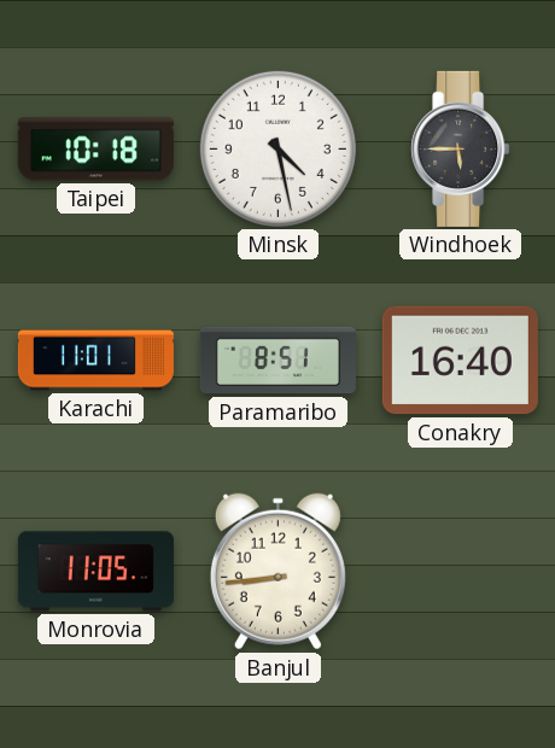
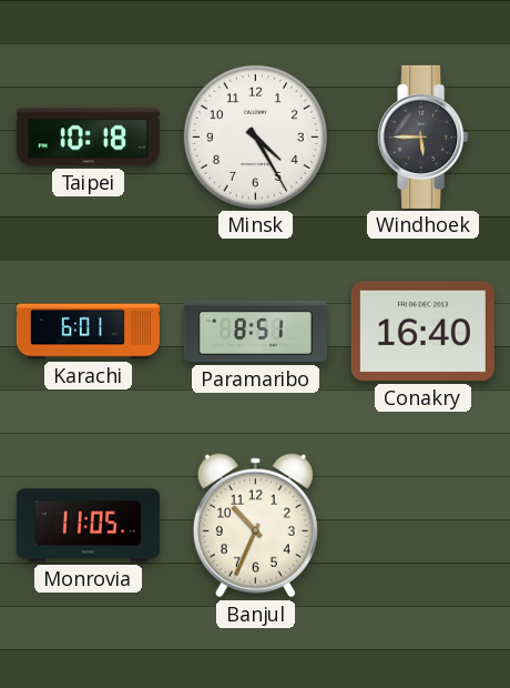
Minsk: 4:28 -> 4:25 (255, 136)
Karachi: 11:01 -> 6:01 (88, 332)
Banjul: 8:44 -> 10:34 (255, 526)
